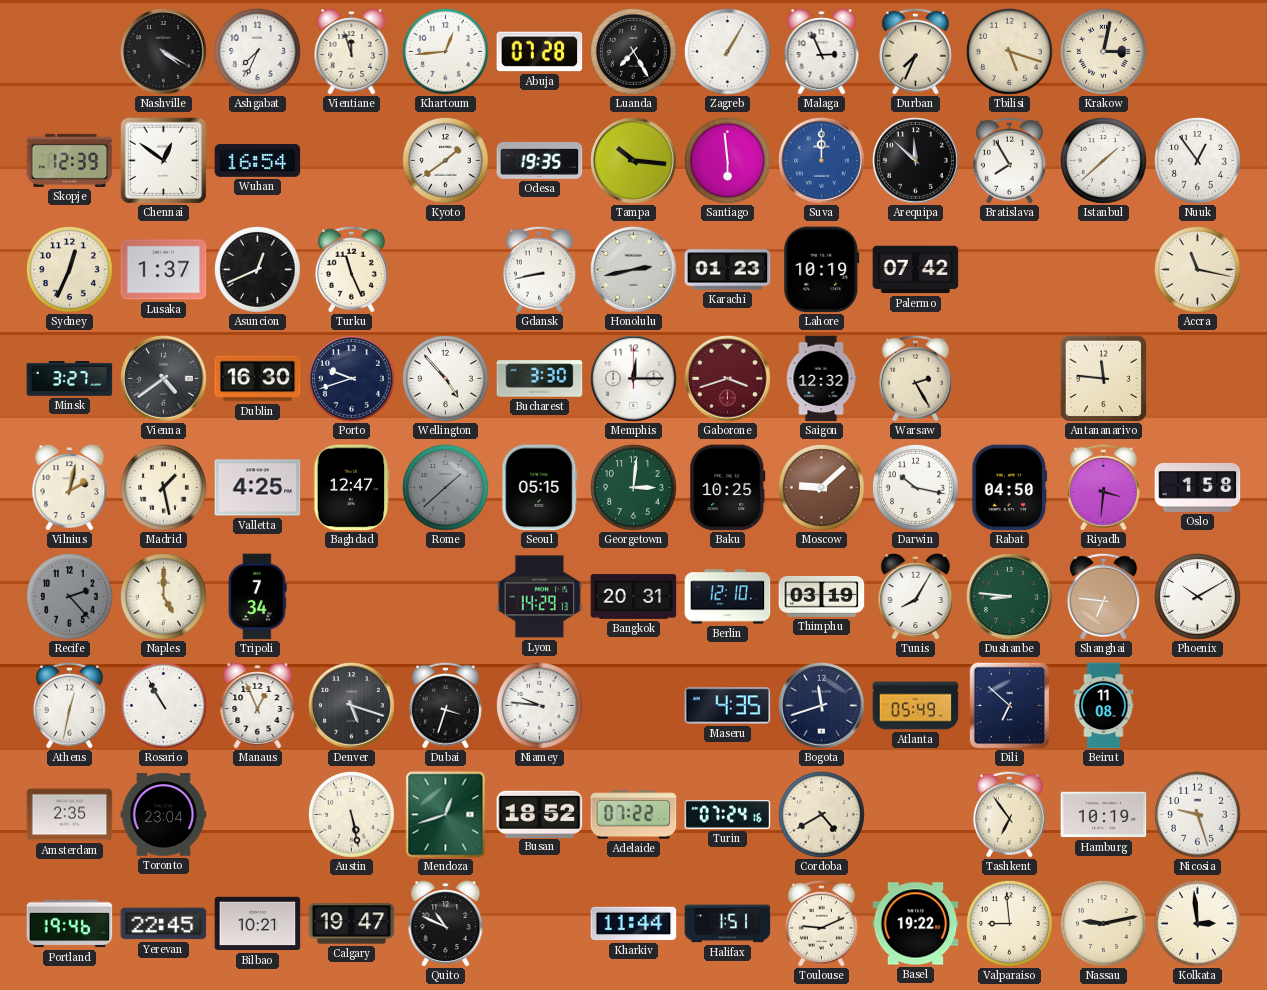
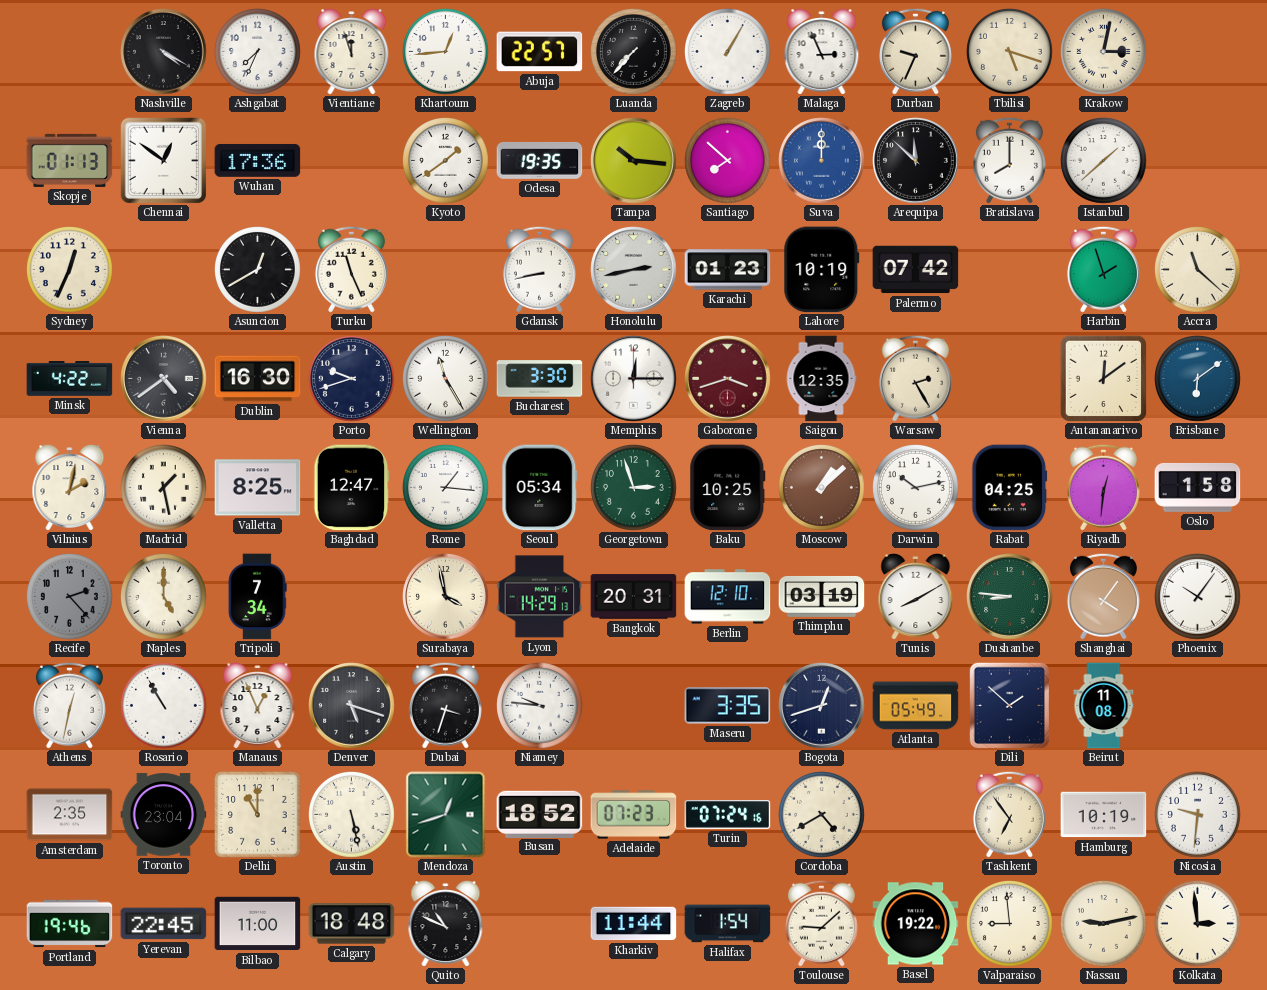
Abuja: 07:28 -> 22:57 (540, 52)
Luanda: 7:25 -> 7:37 (634, 52)
Durban: 7:34 -> 9:34 (915, 51)
Skopje: 12:39 -> 01:13 (70, 160)
Wuhan: 16:54 -> 17:36 (258, 160)
Santiago: 5:59 -> 7:52 (728, 161)
Bratislava: 7:55 -> 8:00 (1009, 160)
Nuuk: 12:54 -> none (1198, 161)
Lusaka: 1:37 -> none (164, 270)
Asuncion: 12:41 -> 12:40 (258, 270)
Harbin: none -> 1:57 (1103, 269)
Accra: 11:17 -> 11:22 (1198, 270)
Minsk: 3:27 -> 4:22 (70, 379)
Wellington: 4:53 -> 11:25 (446, 379)
Saigon: 12:32 -> 12:35 (821, 379)
Antananarivo: 11:46 -> 12:09 (1103, 378)
Brisbane: none -> 6:09 (1198, 379)
Valletta: 4:25 -> 8:25 (258, 488)
Rome: 1:38 -> 1:16 (446, 488)
Rome dial: grey -> white (446, 488)
Seoul: 05:15 -> 05:34 (540, 488)
Georgetown: 3:01 -> 2:57 (634, 488)
Moscow: 9:08 -> 1:08 (822, 488)
Darwin: 10:17 -> 10:13 (916, 488)
Rabat: 04:50 -> 04:25 (1010, 488)
Riyadh: 3:31 -> 12:31 (1103, 487)
Surabaya: none -> 3:58 (446, 597)
Tunis: 8:05 -> 8:10 (916, 597)
Shanghai: 6:46 -> 4:06 (1103, 596)
Phoenix: 10:10 -> 10:06 (1198, 597)
Maseru: 4:35 -> 3:35 (728, 706)
Bogota: 11:42 -> 12:42 (822, 706)
Dili: 6:52 -> 1:52 (1009, 705)
Delhi: none -> 11:00 (258, 815)
Adelaide: 07:22 -> 07:23 (634, 815)
Nicosia: 9:27 -> 9:31 (1198, 815)
Bilbao: 10:21 -> 11:00 (258, 924)
Calgary: 19:47 -> 18:48 (352, 924)
Halifax: 1:51 -> 1:54 (728, 924)
Toulouse: 9:11 -> 9:08 (821, 923)
